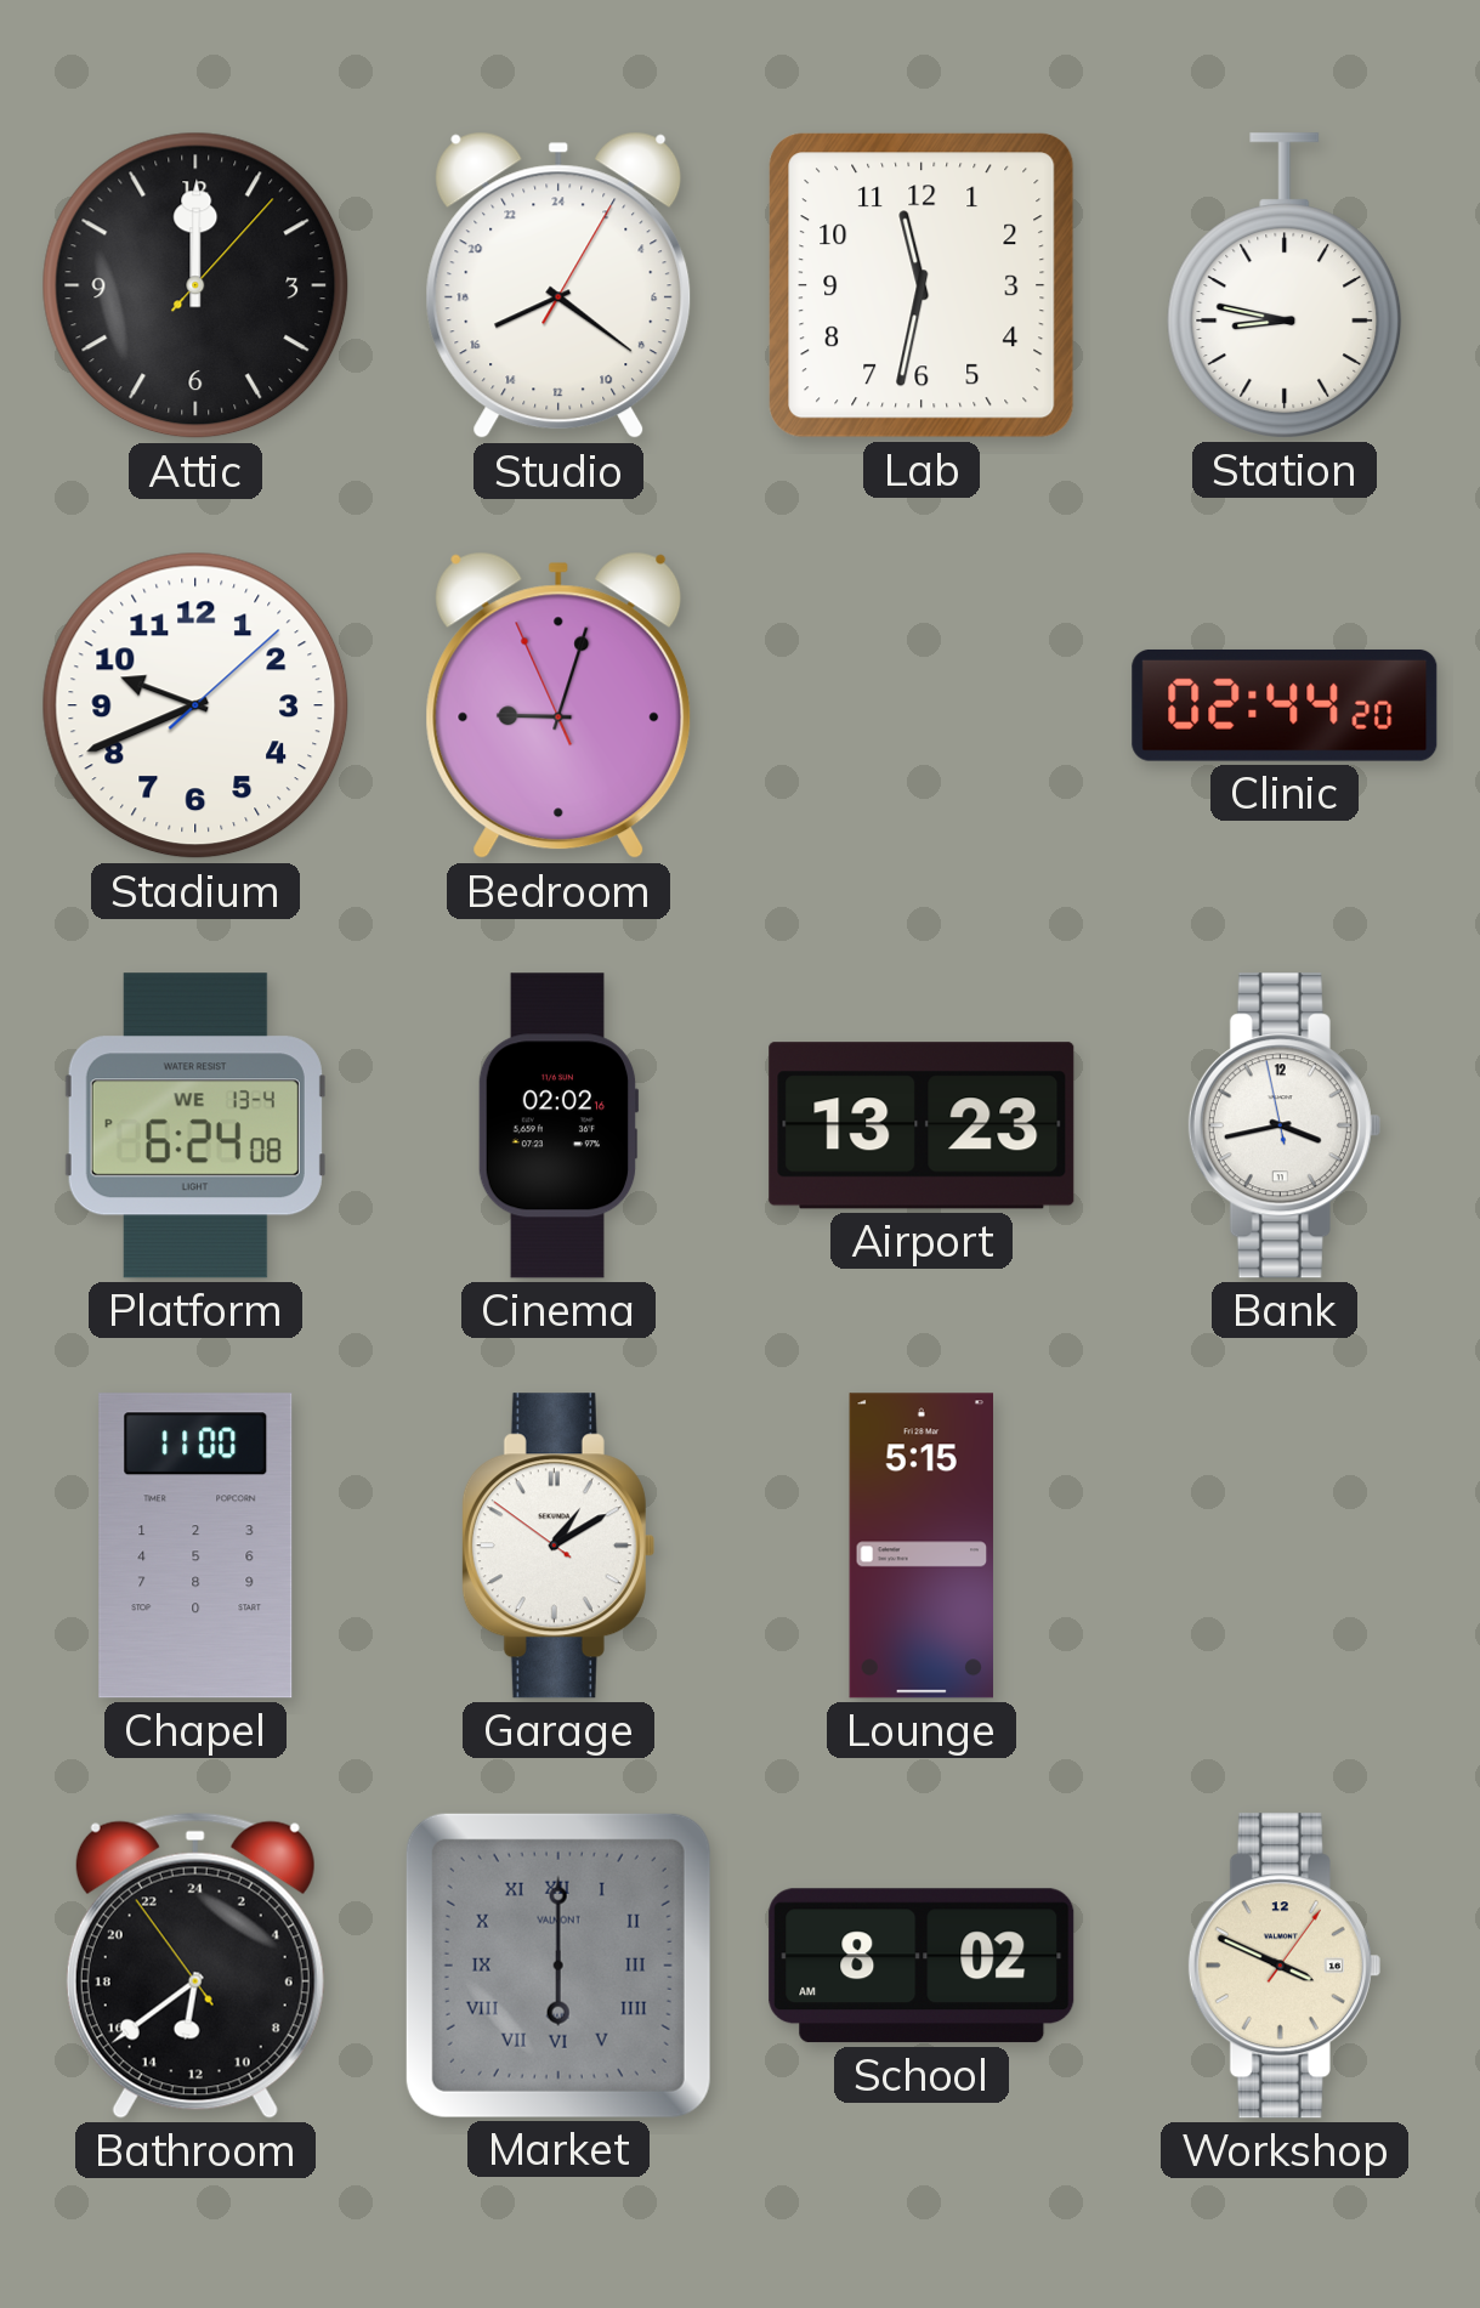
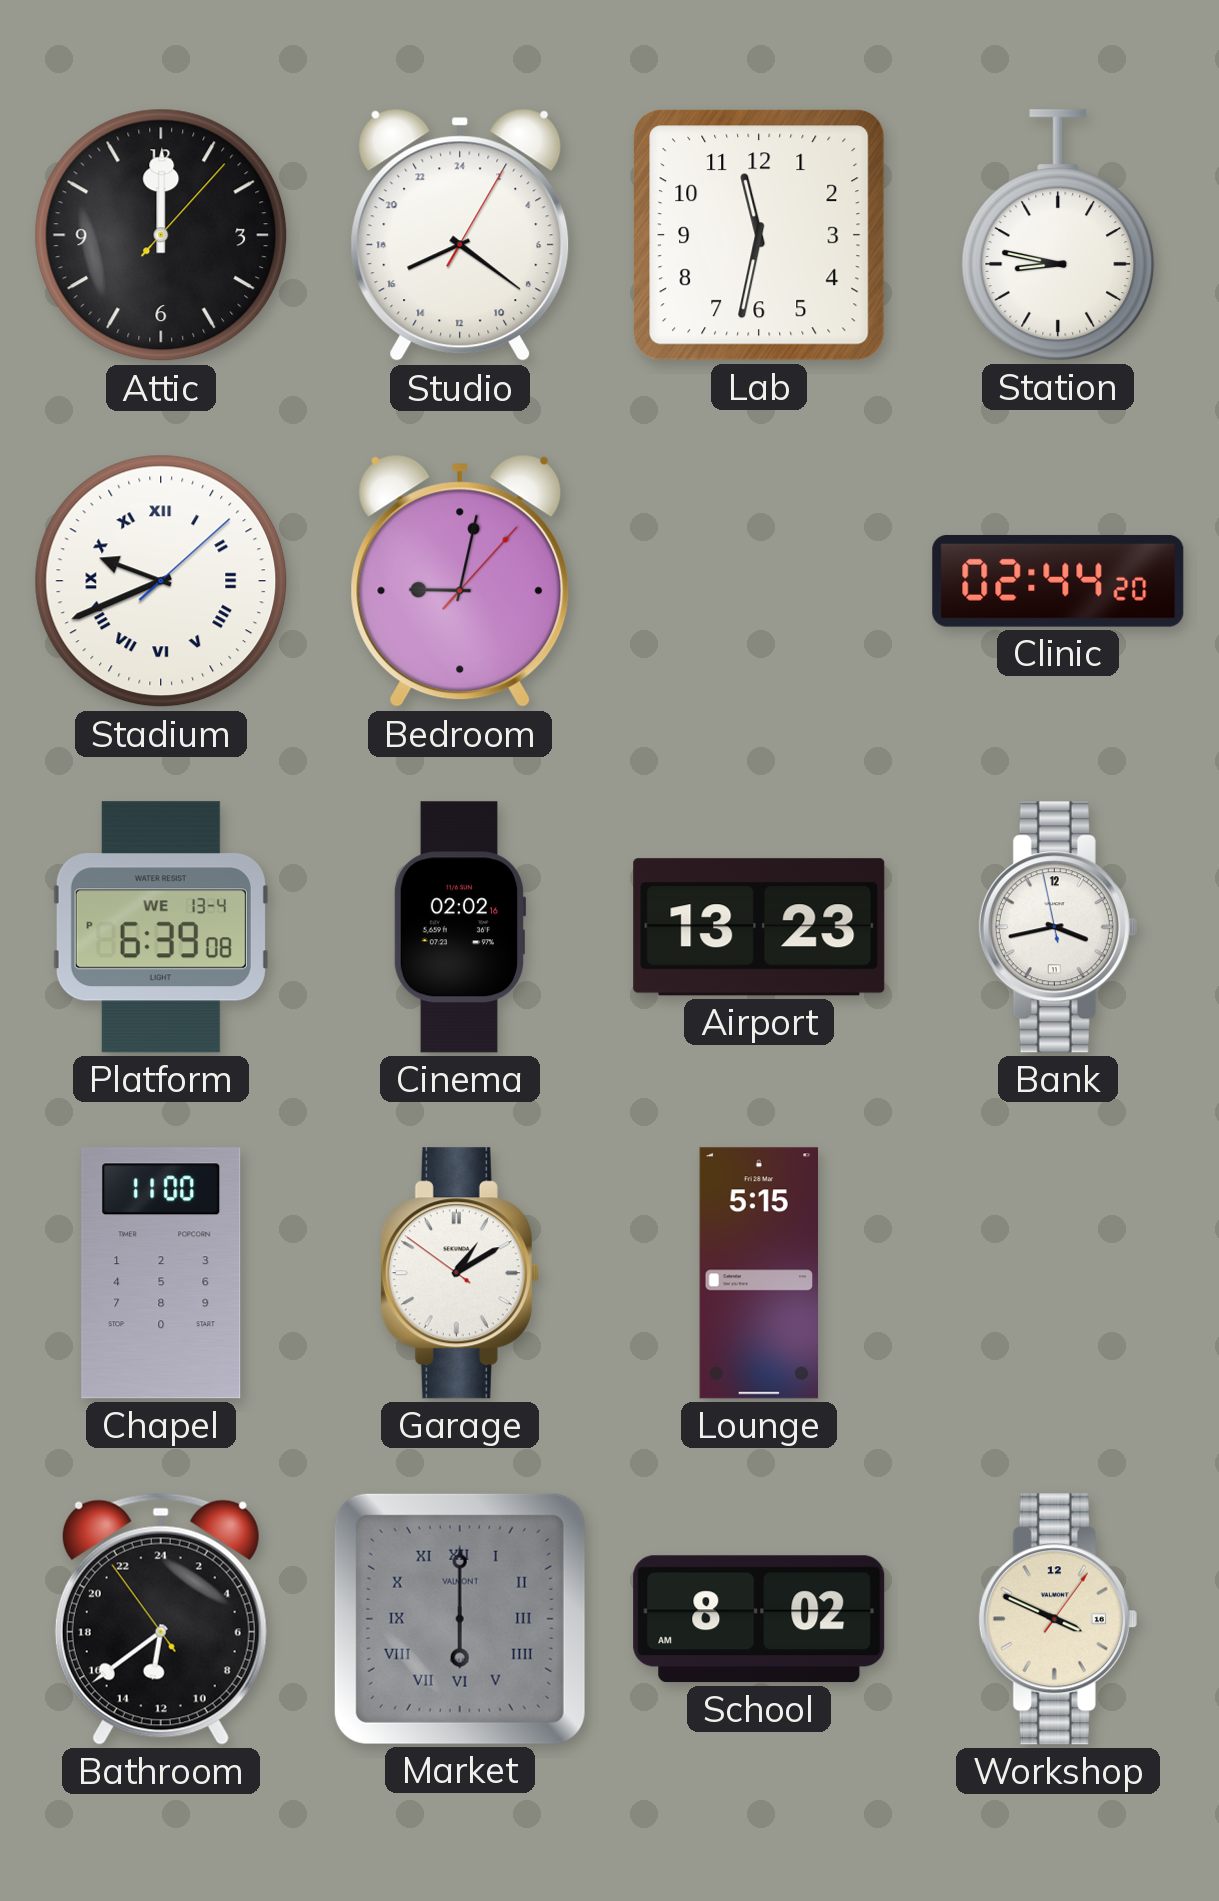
Stadium numerals: Arabic -> Roman (161, 581)
Bedroom: 9:02:56 -> 9:02:07 (460, 581)
Platform: 6:24 -> 6:39 (161, 927)
